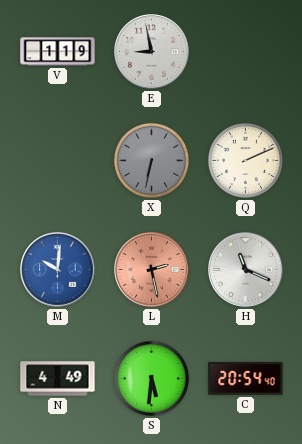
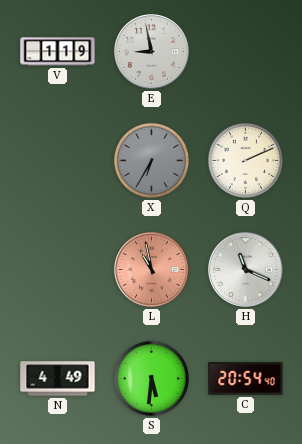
X: 6:32 -> 6:35 (151, 160)
M: 10:01 -> none (58, 270)
L: 2:28 -> 10:58 (152, 270)
